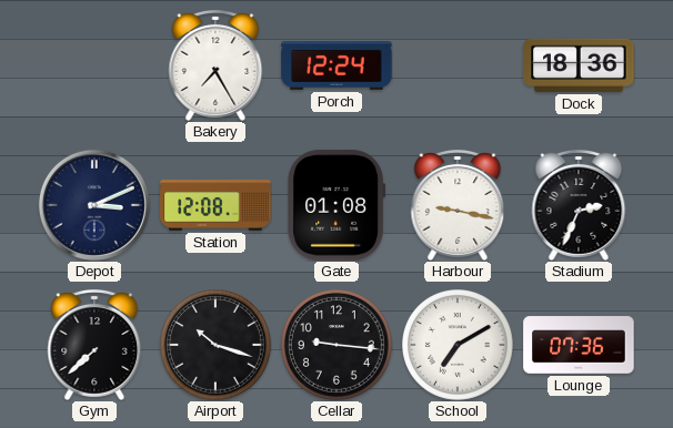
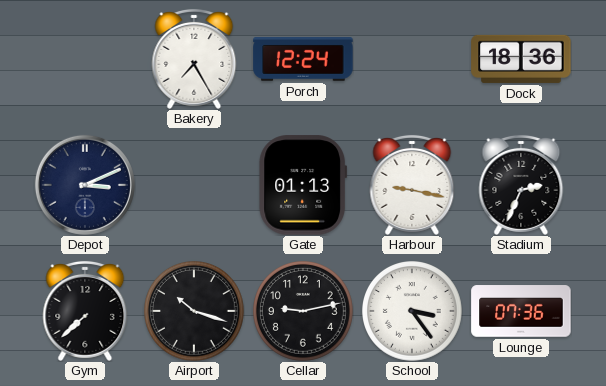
Station: 12:08 -> none (215, 205)
Gate: 01:08 -> 01:13 (303, 185)
Cellar: 9:16 -> 9:13 (304, 312)
School: 7:10 -> 3:24 (413, 312)
